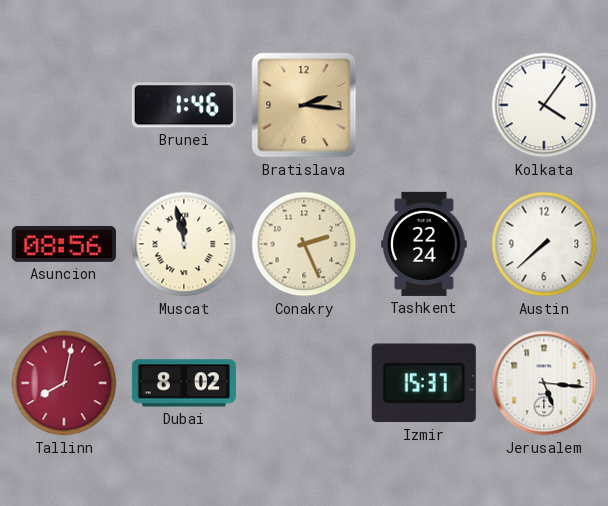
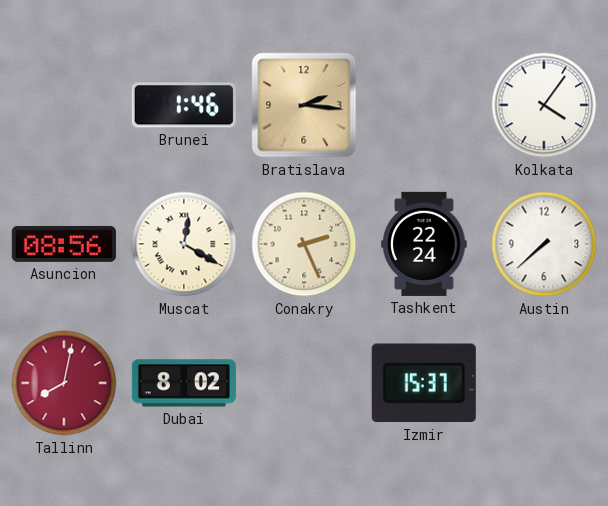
Muscat: 11:58 -> 12:20 (184, 244)
Jerusalem: 5:16 -> none (544, 383)
